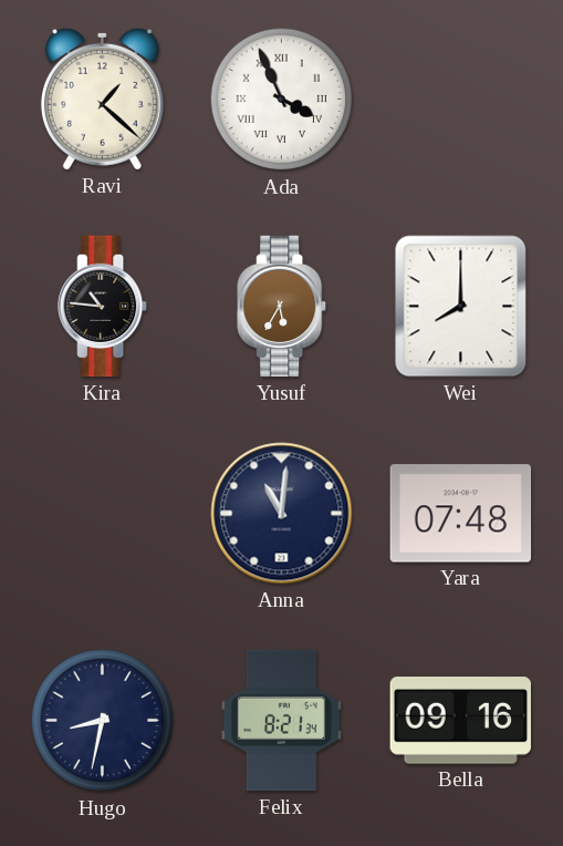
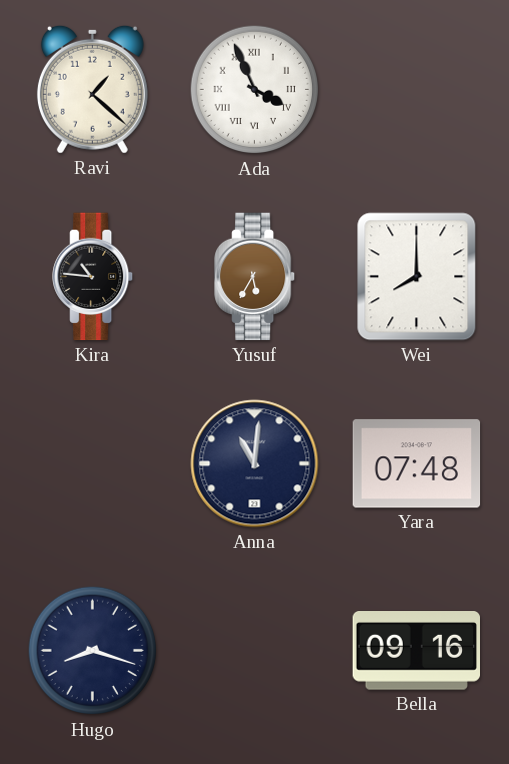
Hugo: 8:32 -> 8:18 (93, 651)
Felix: 8:21 -> none (281, 721)
